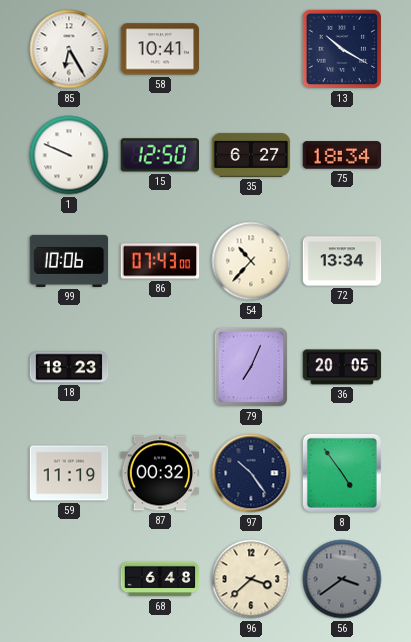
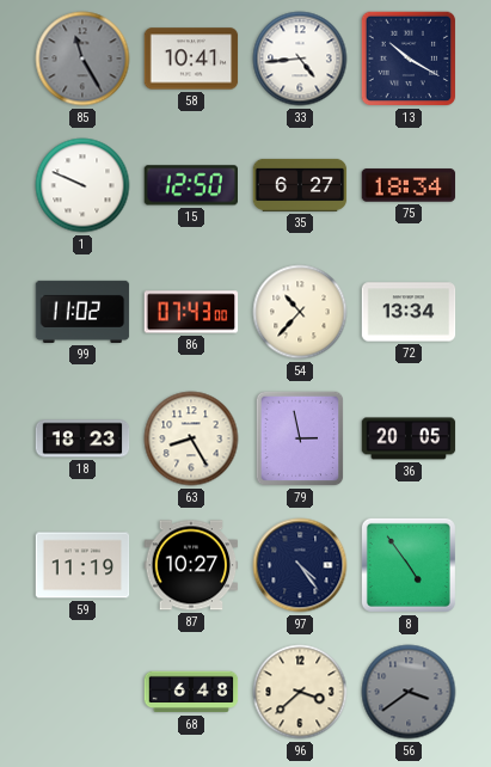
85: 6:25 -> 11:25 (82, 59)
85 dial: white -> grey (82, 59)
33: none -> 4:44 (300, 59)
99: 10:06 -> 11:02 (82, 312)
63: none -> 8:25 (191, 438)
79: 7:04 -> 2:58 (300, 438)
87: 00:32 -> 10:27 (191, 565)
97: 10:24 -> 4:24 (300, 565)
